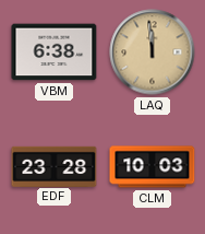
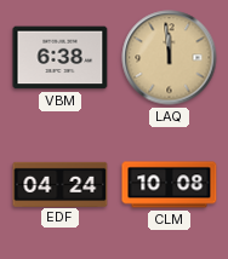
EDF: 23:28 -> 04:24 (61, 184)
CLM: 10:03 -> 10:08 (170, 185)
